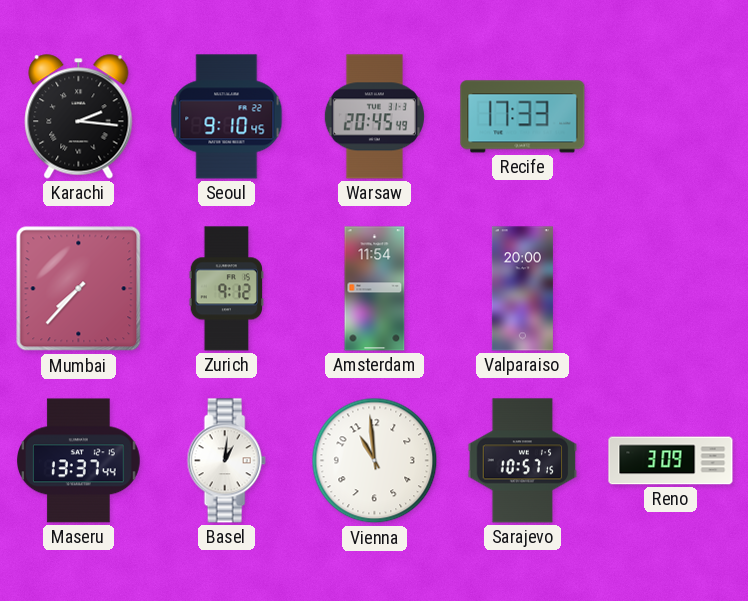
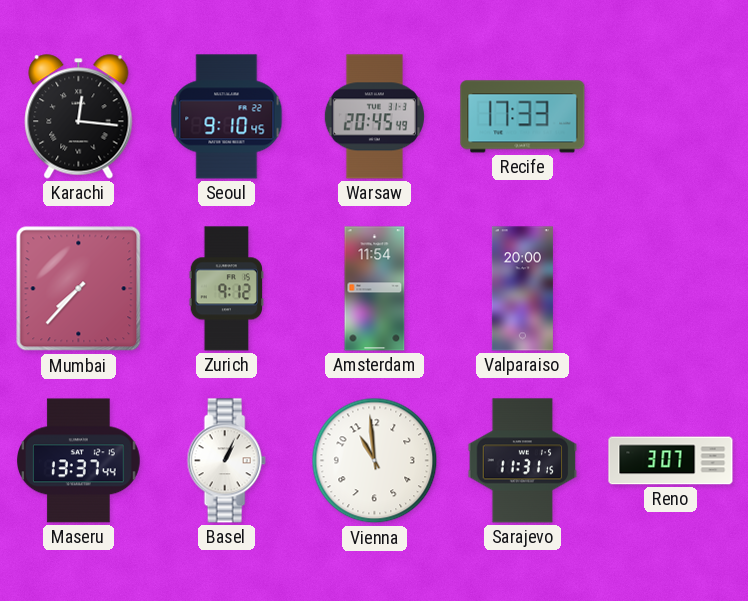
Karachi: 2:16 -> 12:16 (79, 117)
Basel: 1:01 -> 1:04 (226, 461)
Sarajevo: 10:57 -> 11:31 (523, 461)
Reno: 3:09 -> 3:07 (671, 461)
